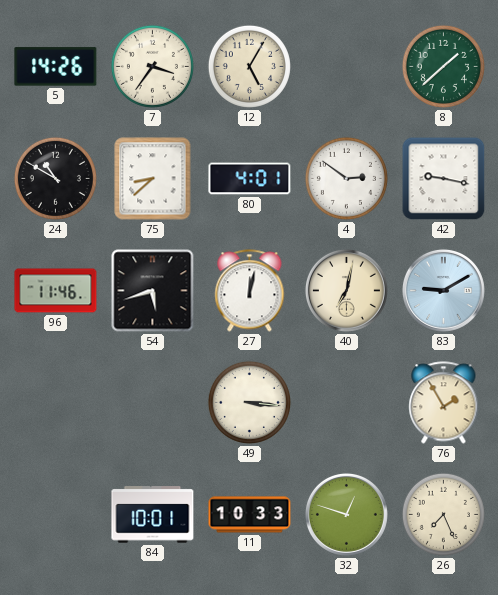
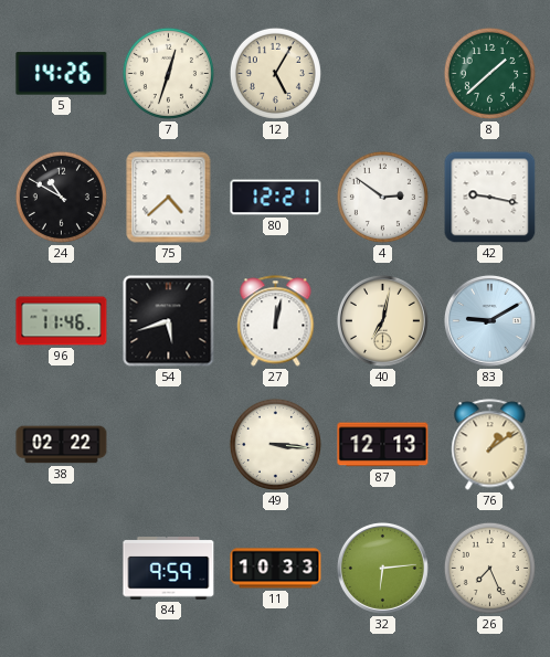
7: 3:36 -> 12:33 (168, 73)
75: 8:38 -> 4:38 (169, 198)
80: 4:01 -> 12:21 (276, 198)
38: none -> 02:22 (62, 445)
87: none -> 12:13 (383, 445)
76: 1:55 -> 1:09 (490, 445)
84: 10:01 -> 9:59 (169, 569)
32: 12:48 -> 6:14 (382, 568)
